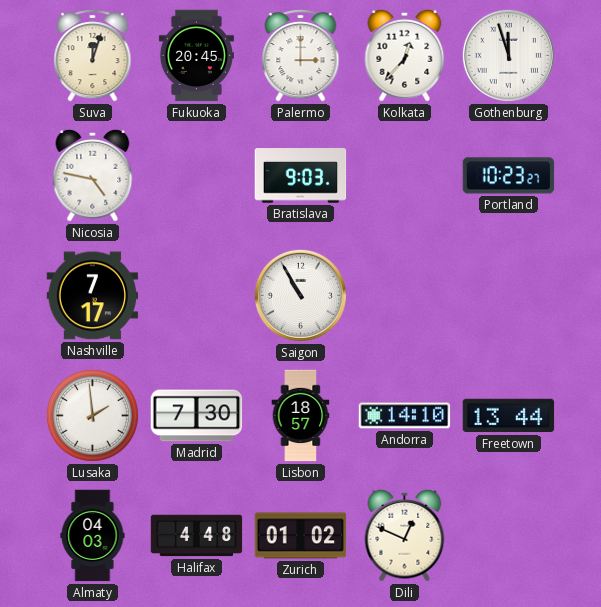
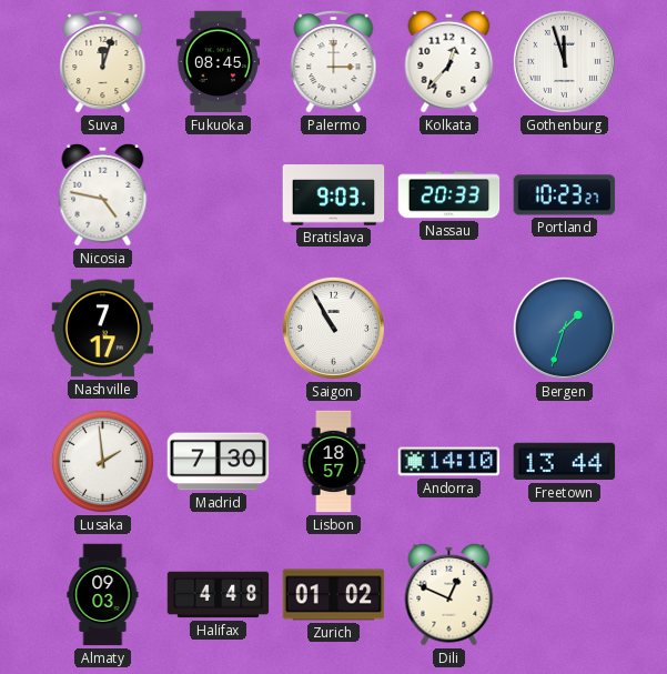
Fukuoka: 20:45 -> 08:45 (218, 62)
Nassau: none -> 20:33 (449, 195)
Bergen: none -> 1:33 (564, 328)
Almaty: 04:03 -> 09:03 (103, 595)
